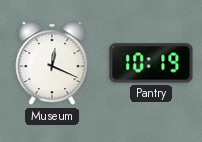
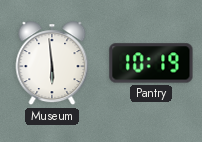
Museum: 12:19 -> 5:59 (52, 64)
